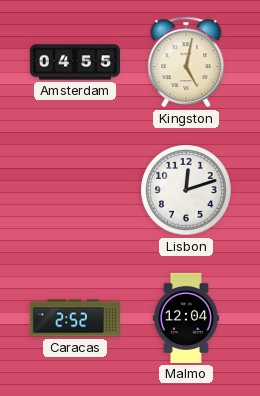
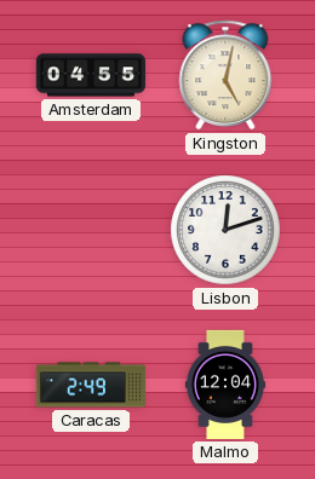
Caracas: 2:52 -> 2:49 (91, 385)
